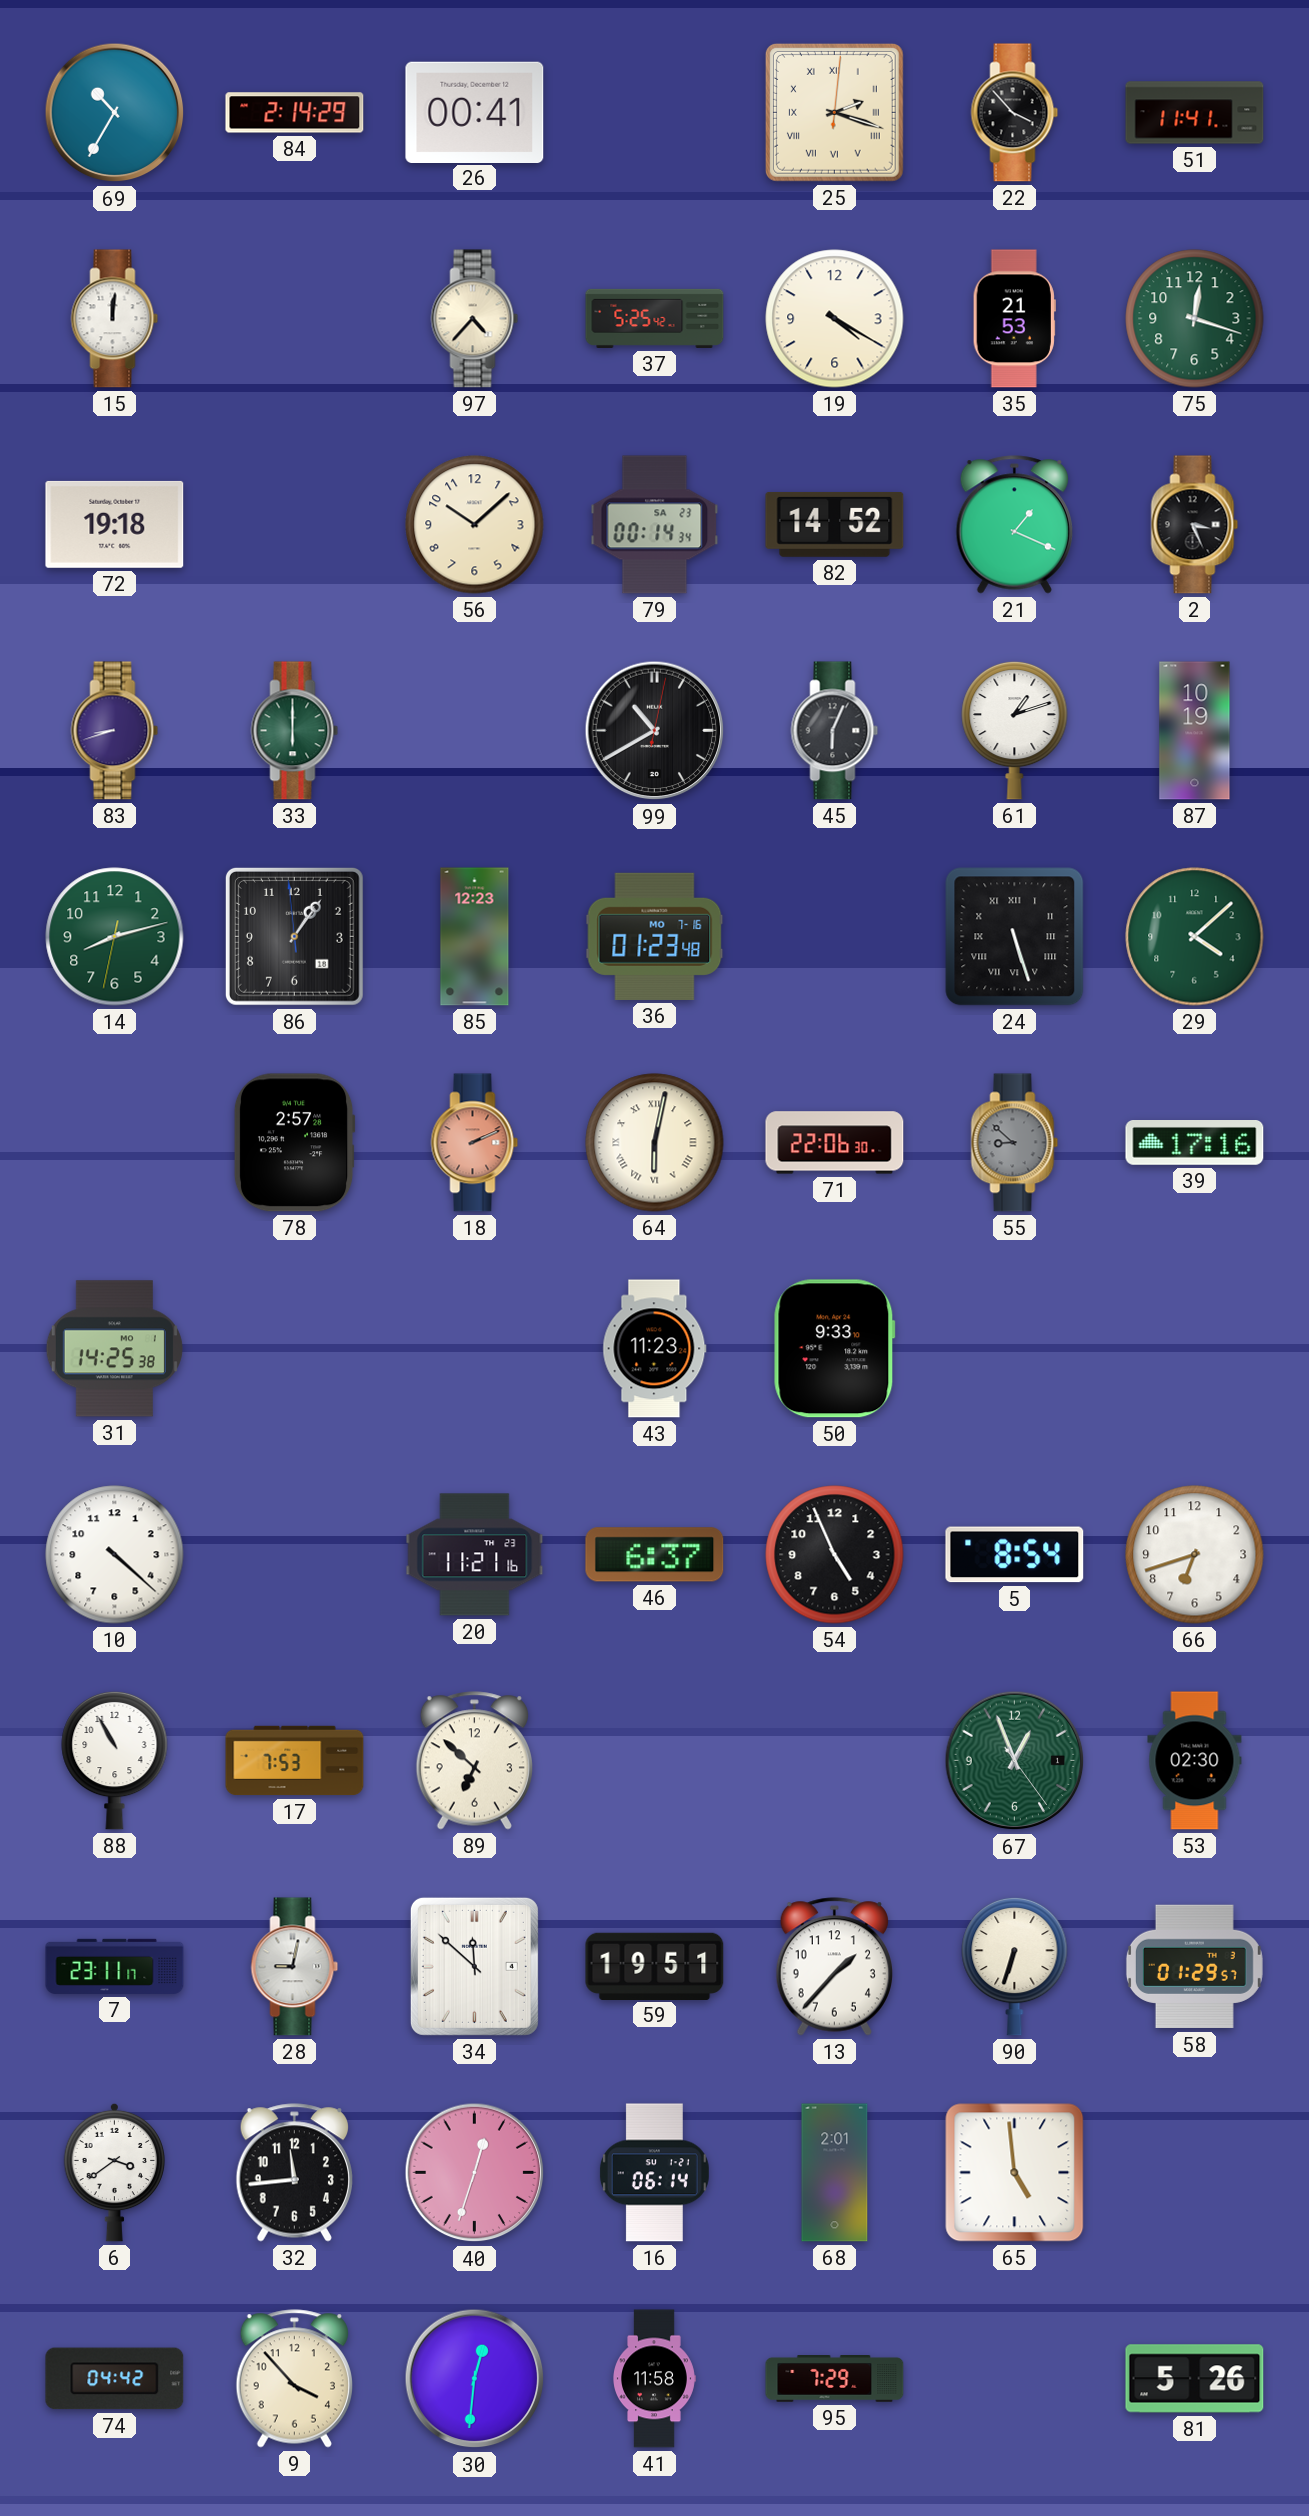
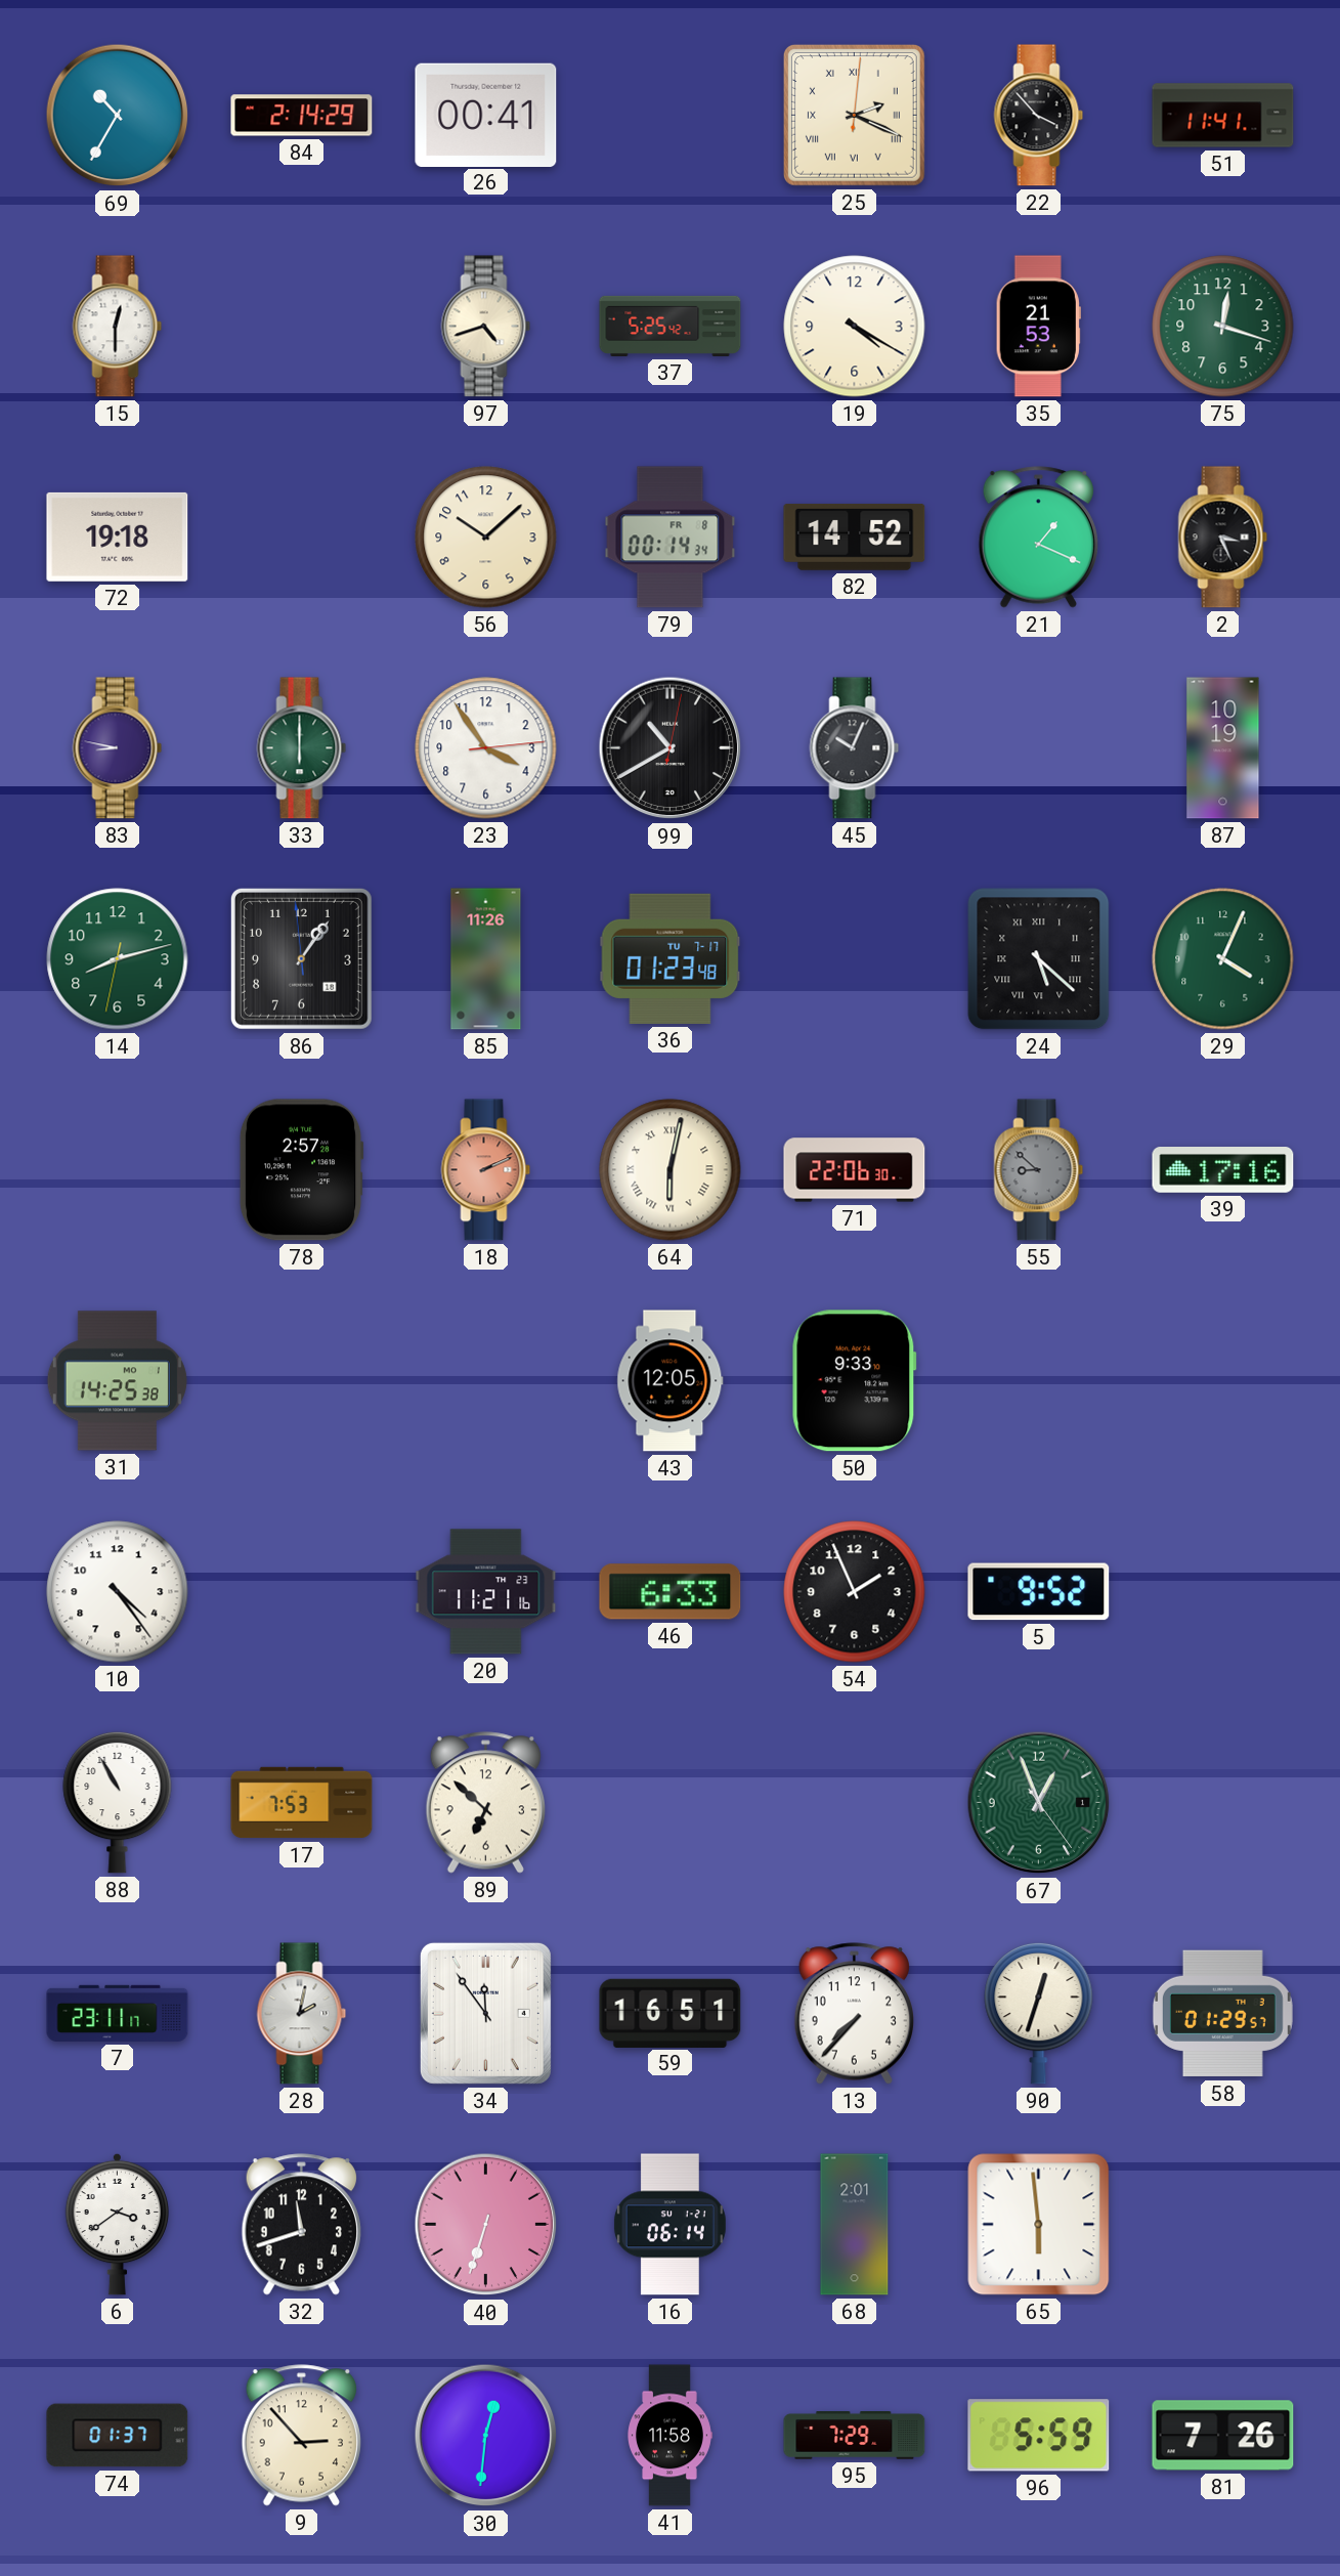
25: 2:18 -> 2:19 (854, 115)
15: 12:01 -> 12:30 (118, 327)
97: 4:37 -> 4:42 (486, 327)
79 date: SA 23 -> FR 8 (671, 538)
83: 8:42 -> 8:47 (118, 748)
23: none -> 3:54 (486, 748)
45: 6:04 -> 10:04 (855, 748)
61: 1:12 -> none (1015, 730)
85: 12:23 -> 11:26 (486, 959)
36 date: MO 7-16 -> TU 7-17 (671, 958)
24: 5:27 -> 5:22 (1039, 959)
29: 4:08 -> 4:04 (1223, 959)
43: 11:23 -> 12:05 (671, 1381)
10: 4:22 -> 4:24 (118, 1592)
46: 6:37 -> 6:33 (671, 1592)
54: 4:56 -> 1:56 (855, 1592)
5: 8:54 -> 9:52 (1039, 1592)
66: 6:42 -> none (1195, 1555)
53: 02:30 -> none (1195, 1761)
28: 9:02 -> 2:02 (302, 2014)
34: 11:52 -> 11:54 (485, 2013)
59: 19:51 -> 16:51 (671, 2013)
13: 1:37 -> 7:37 (854, 2014)
90: 6:33 -> 12:33 (1039, 2013)
32: 11:44 -> 11:42 (301, 2225)
40: 12:33 -> 6:33 (486, 2225)
65: 4:59 -> 5:59 (1039, 2225)
74: 04:42 -> 01:37 (118, 2436)
9: 3:53 -> 2:53 (301, 2436)
96: none -> 5:59 (1039, 2436)
81: 5:26 -> 7:26 (1223, 2436)
